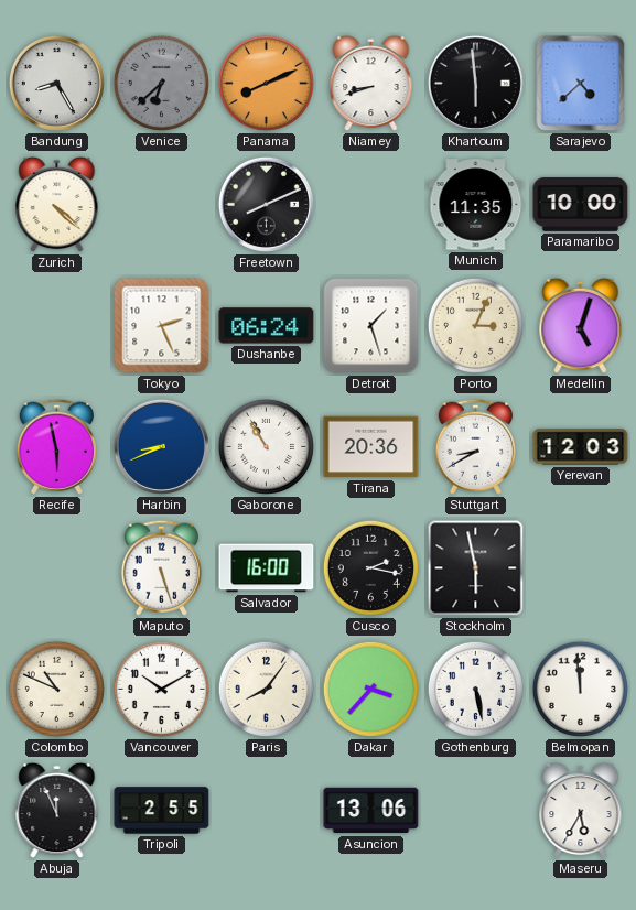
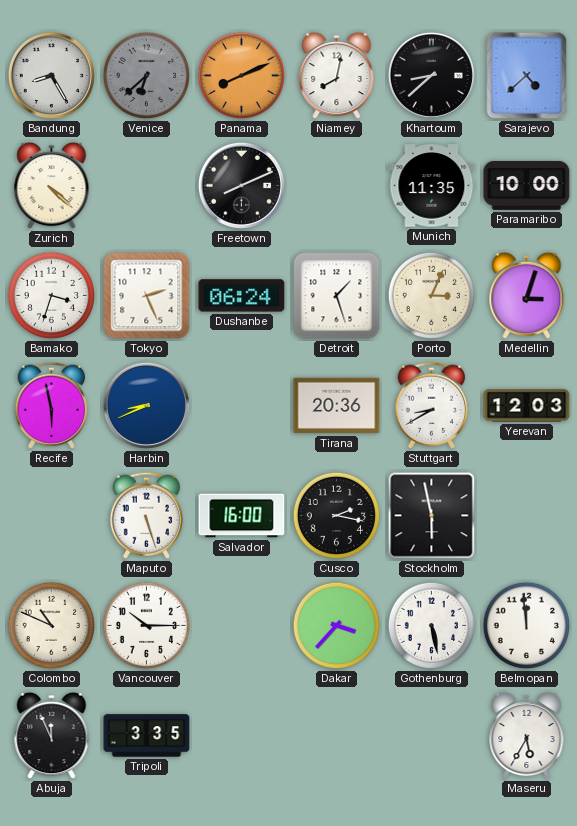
Niamey: 8:42 -> 8:02 (337, 76)
Khartoum: 5:59 -> 8:38 (431, 75)
Bamako: none -> 3:33 (51, 295)
Medellin: 5:03 -> 3:03 (527, 296)
Gaborone: 10:55 -> none (266, 446)
Vancouver: 10:10 -> 10:15 (146, 625)
Paris: 8:06 -> none (266, 689)
Tripoli: 2:55 -> 3:35 (147, 736)
Asuncion: 13:06 -> none (371, 811)
